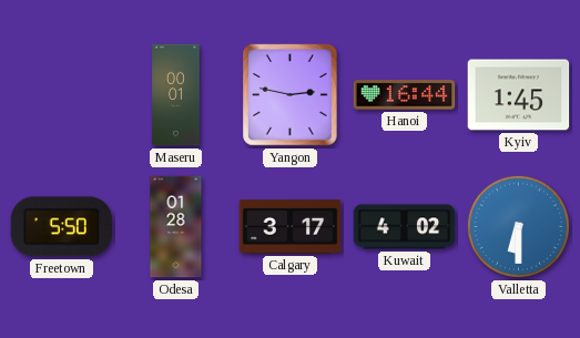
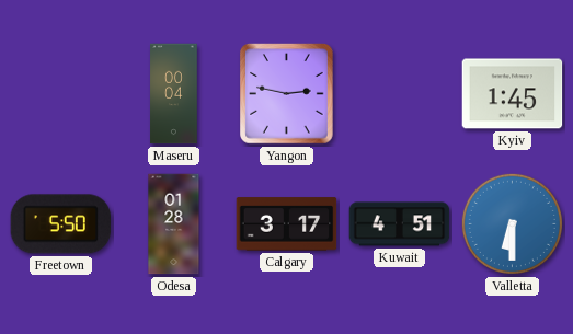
Maseru: 00:01 -> 00:04 (174, 94)
Hanoi: 16:44 -> none (405, 95)
Kuwait: 4:02 -> 4:51 (400, 224)
